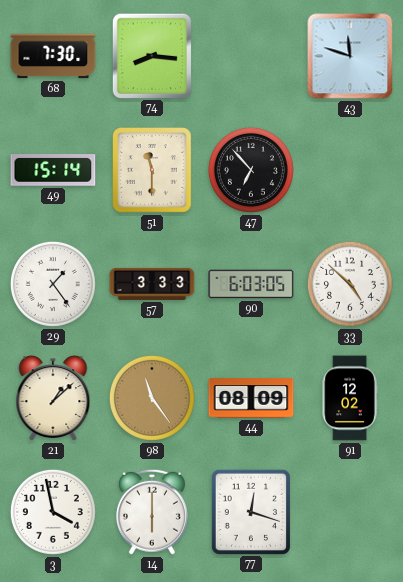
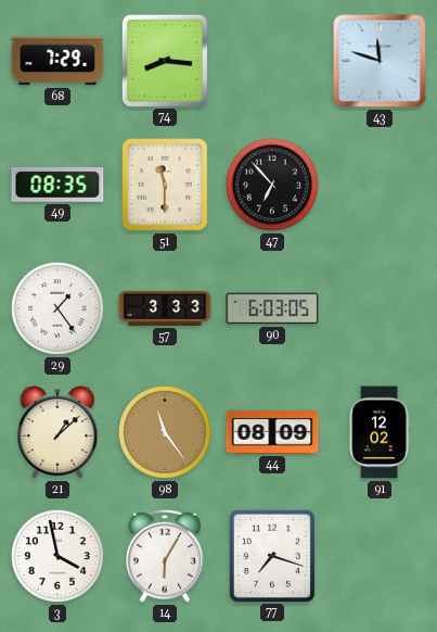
68: 7:30 -> 7:29 (57, 61)
49: 15:14 -> 08:35 (57, 185)
33: 4:52 -> none (350, 284)
14: 6:00 -> 6:05 (165, 556)
77: 12:18 -> 7:18 (272, 555)
